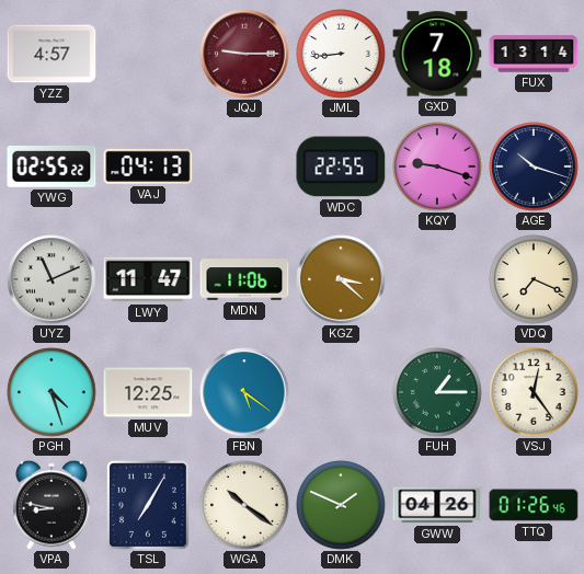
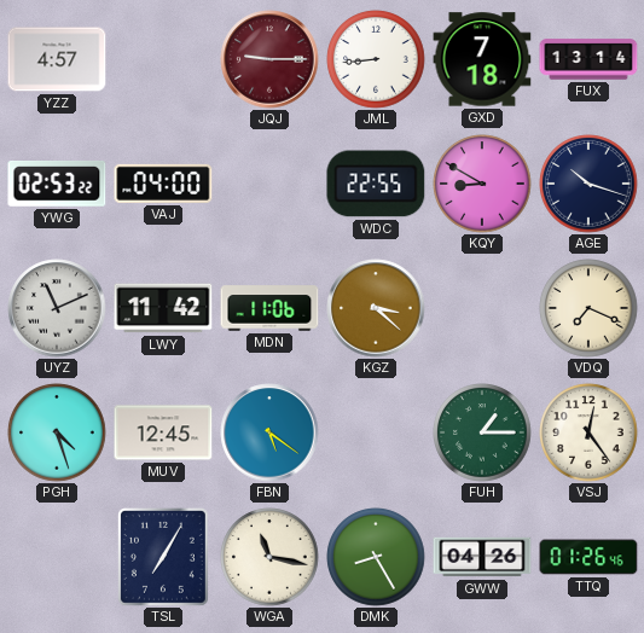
YWG: 02:55 -> 02:53 (57, 184)
VAJ: 04:13 -> 04:00 (163, 184)
KQY: 9:18 -> 8:50 (482, 184)
LWY: 11:47 -> 11:42 (163, 308)
MUV: 12:25 -> 12:45 (163, 432)
VPA: 8:47 -> none (53, 505)
WGA: 10:21 -> 11:17 (269, 557)
DMK: 1:49 -> 8:25 (376, 557)
